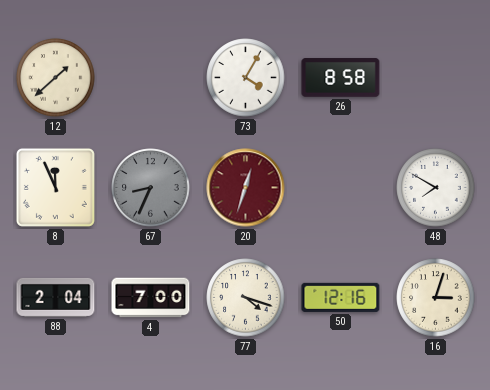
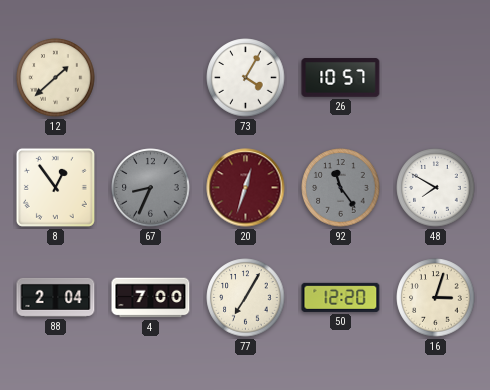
26: 8:58 -> 10:57 (341, 78)
8: 11:56 -> 12:54 (55, 187)
92: none -> 11:24 (341, 188)
77: 4:18 -> 7:05 (246, 298)
50: 12:16 -> 12:20 (341, 297)
